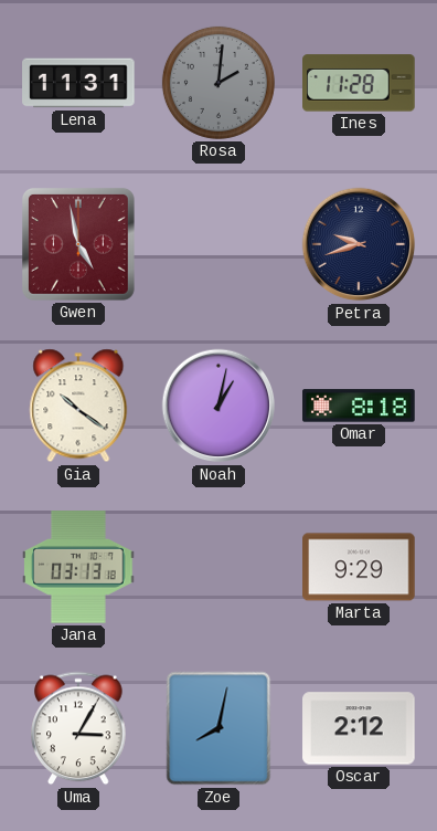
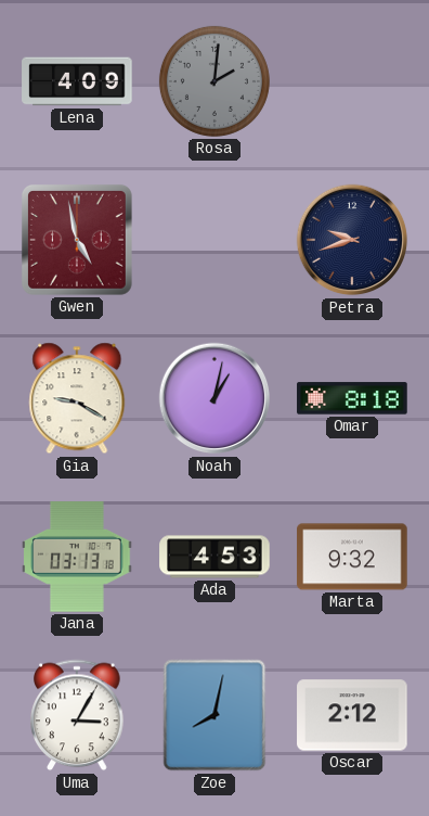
Lena: 11:31 -> 4:09 (77, 81)
Ines: 11:28 -> none (359, 83)
Gia: 10:21 -> 9:20 (77, 398)
Ada: none -> 4:53 (214, 557)
Marta: 9:29 -> 9:32 (352, 557)
